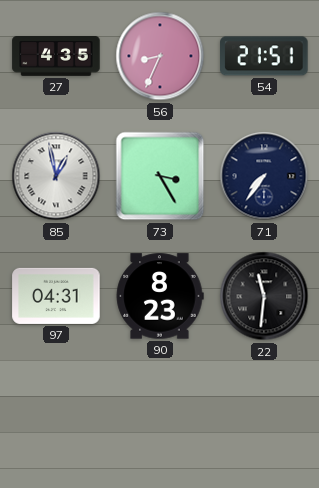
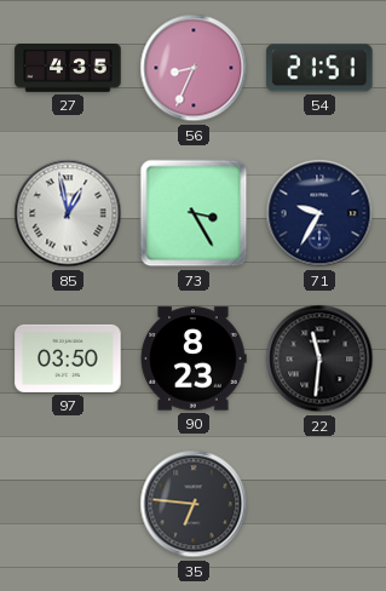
71: 7:36 -> 9:35 (319, 213)
97: 04:31 -> 03:50 (68, 358)
35: none -> 6:46 (194, 504)
